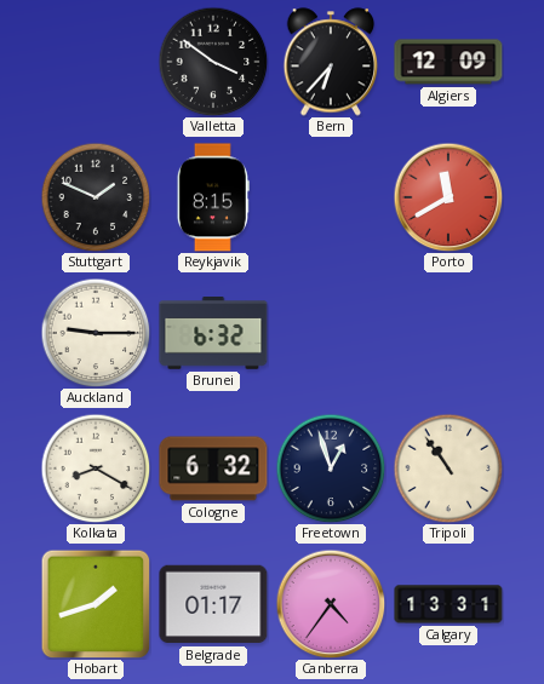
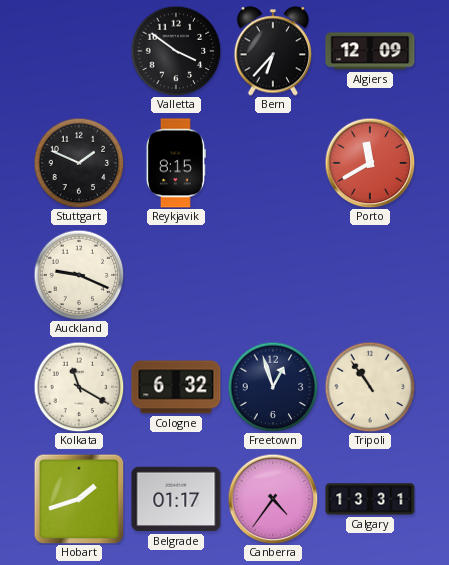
Auckland: 9:15 -> 9:19 (79, 275)
Brunei: 6:32 -> none (213, 333)
Kolkata: 8:20 -> 11:20 (79, 387)
